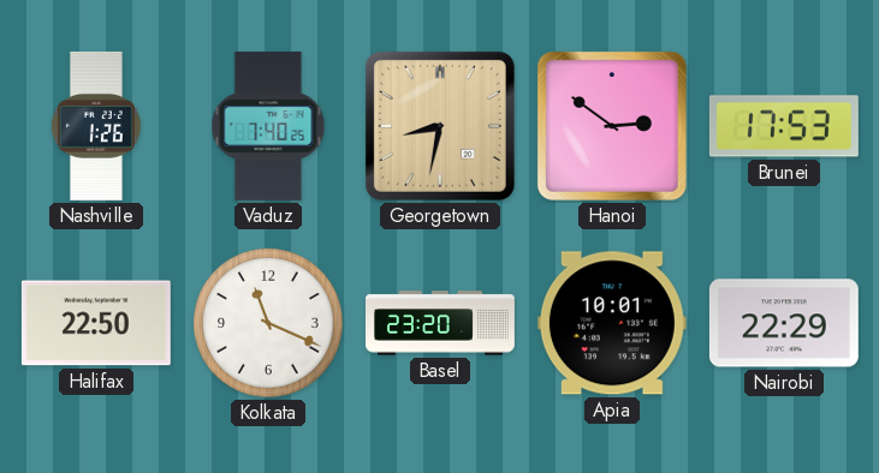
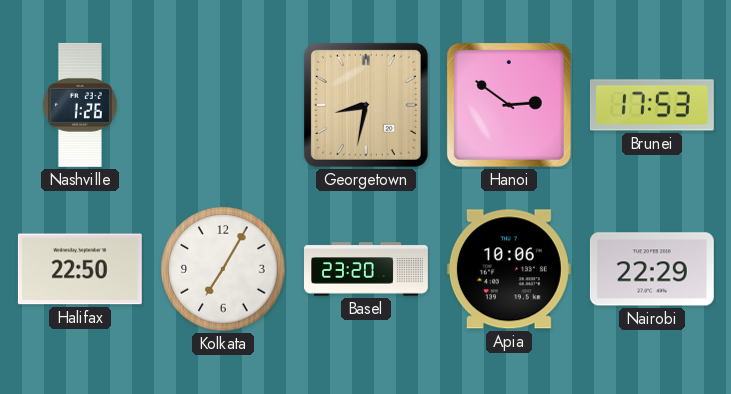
Vaduz: 7:40 -> none (268, 126)
Kolkata: 11:19 -> 7:05 (223, 269)
Apia: 10:01 -> 10:06 (509, 269)
